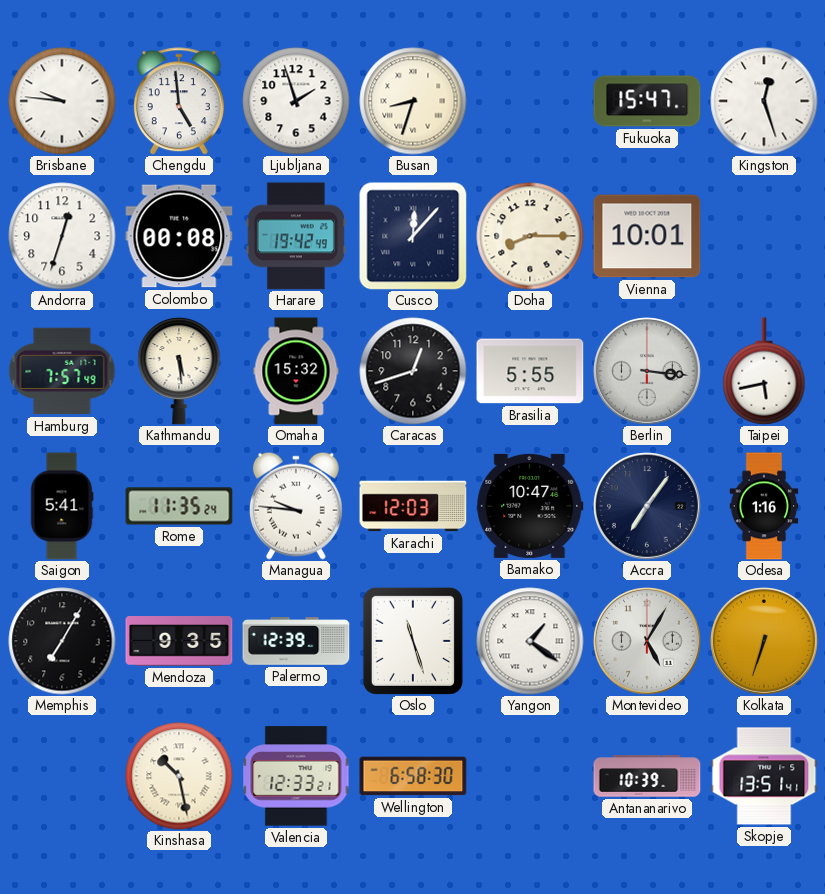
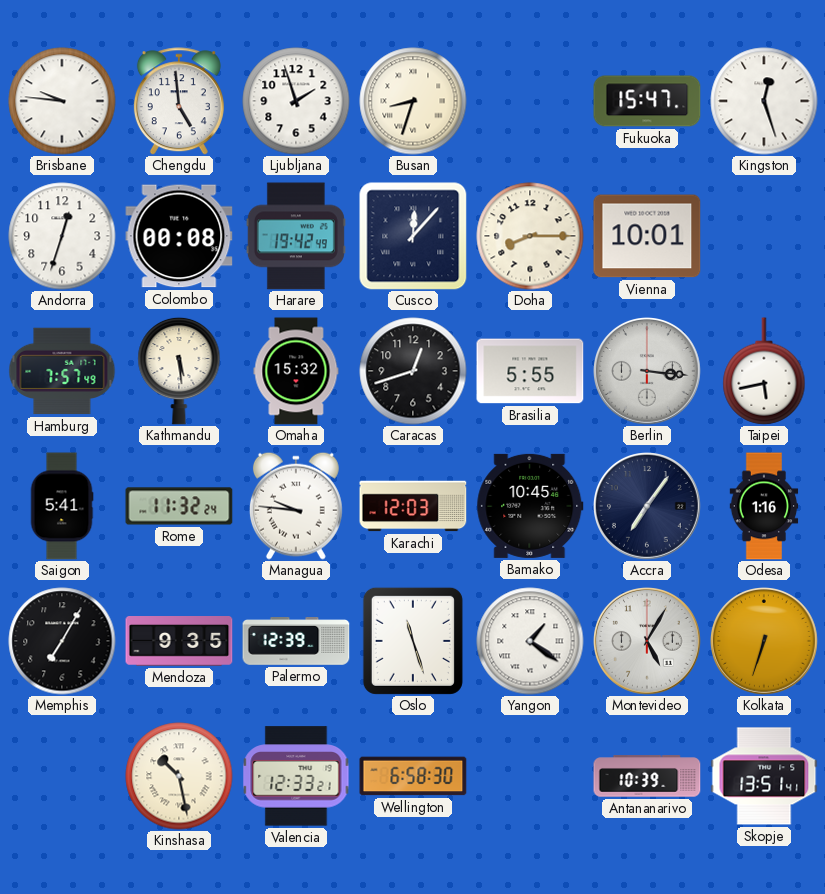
Rome: 11:35 -> 11:32 (179, 506)
Bamako: 10:47 -> 10:45 (530, 506)
